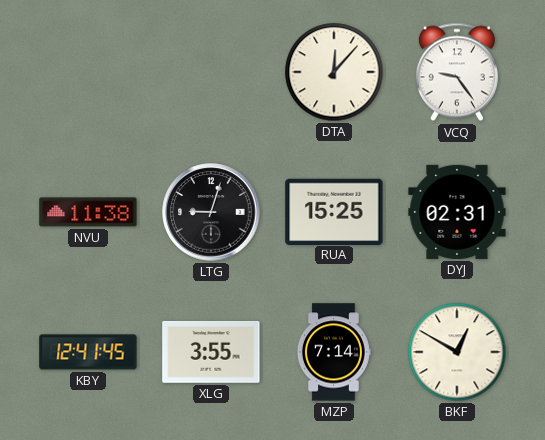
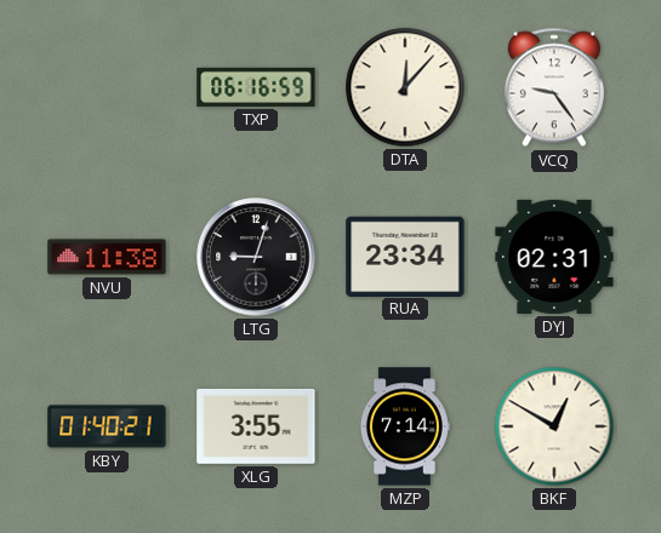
TXP: none -> 06:16 (256, 87)
RUA: 15:25 -> 23:34 (405, 256)
KBY: 12:41 -> 01:40 (107, 426)
